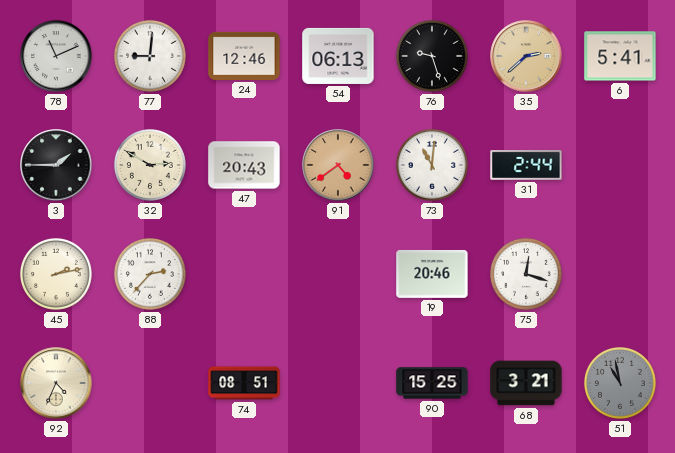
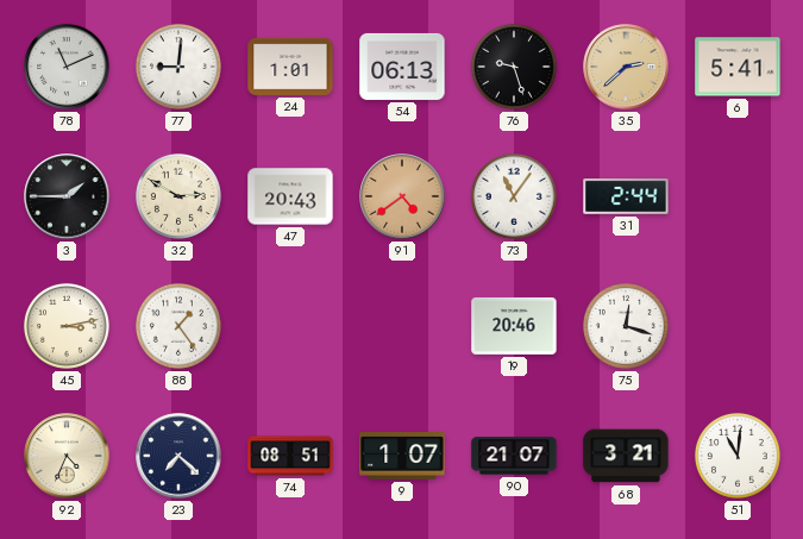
24: 12:46 -> 1:01 (290, 67)
73: 11:01 -> 11:06 (514, 196)
45: 2:13 -> 3:13 (67, 326)
88: 2:37 -> 1:24 (178, 326)
23: none -> 7:22 (178, 456)
9: none -> 1:07 (402, 456)
90: 15:25 -> 21:07 (514, 456)
51: 10:58 -> 11:01 (738, 456)
51 dial: grey -> white (738, 456)
